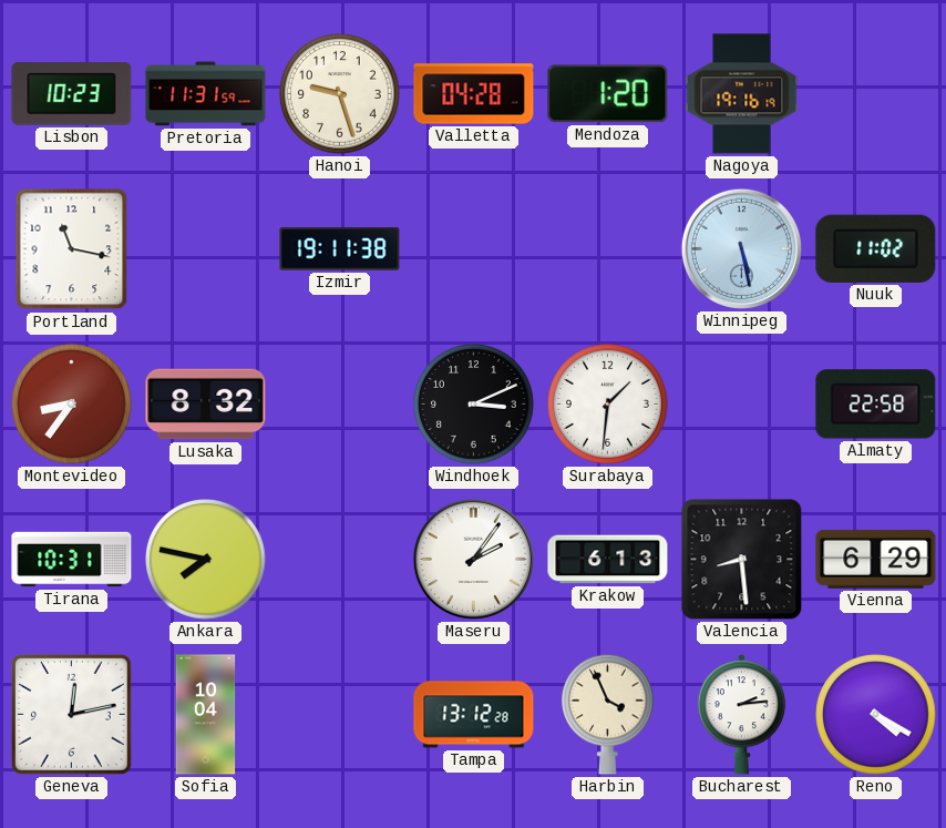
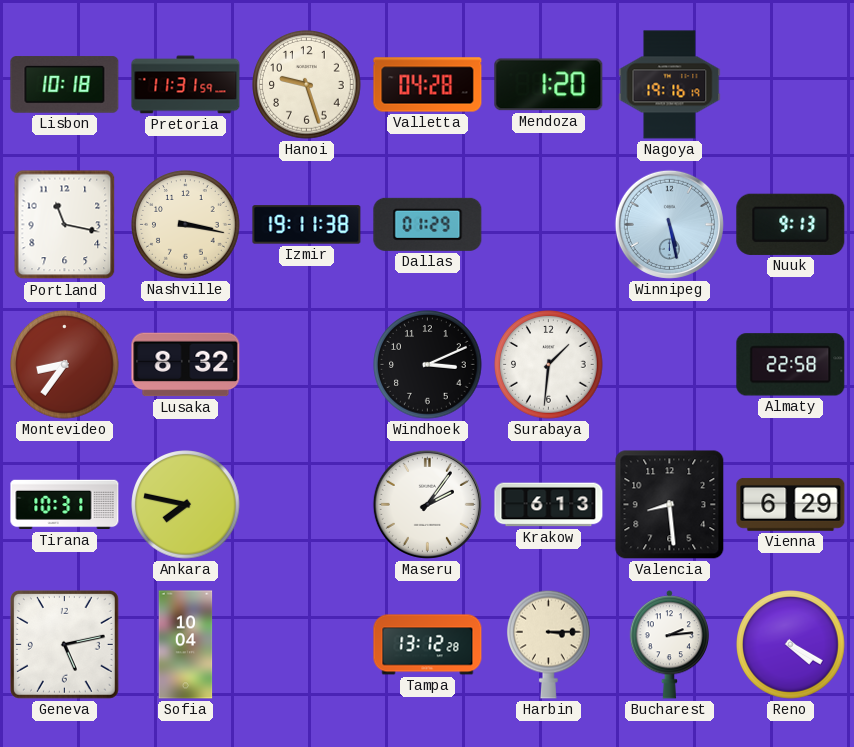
Lisbon: 10:23 -> 10:18 (65, 85)
Nashville: none -> 3:17 (186, 225)
Dallas: none -> 01:29 (428, 224)
Nuuk: 11:02 -> 9:13 (791, 224)
Geneva: 12:13 -> 5:13 (64, 644)
Harbin: 3:56 -> 3:15 (549, 644)
